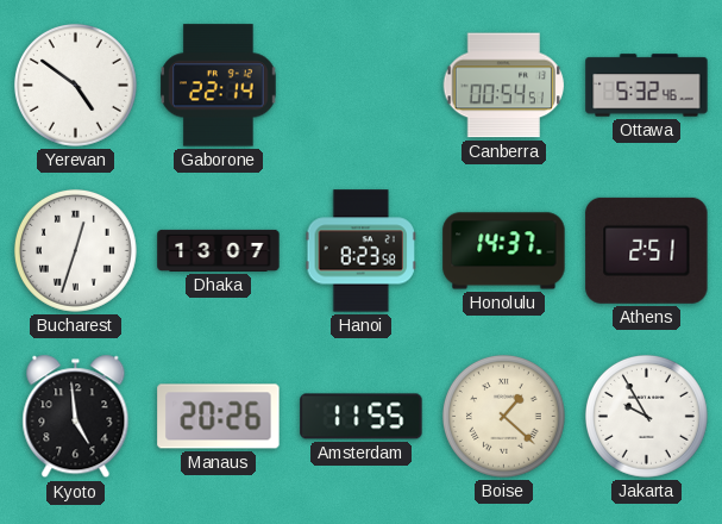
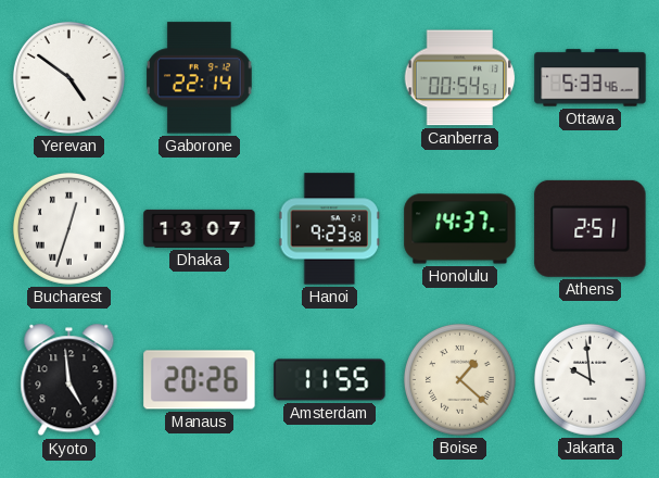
Ottawa: 5:32 -> 5:33 (591, 78)
Hanoi: 8:23 -> 9:23 (329, 229)
Jakarta: 9:55 -> 9:59 (590, 379)
